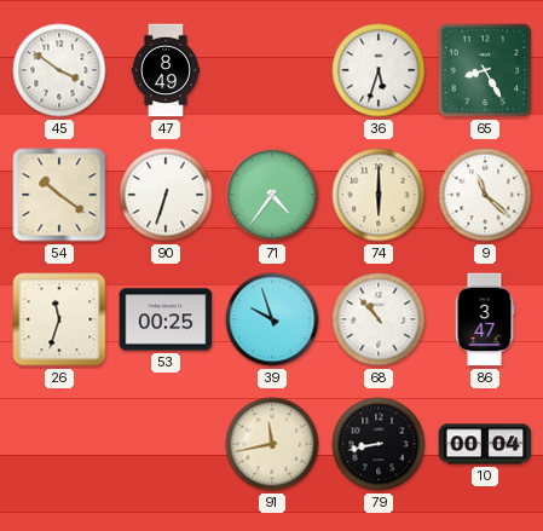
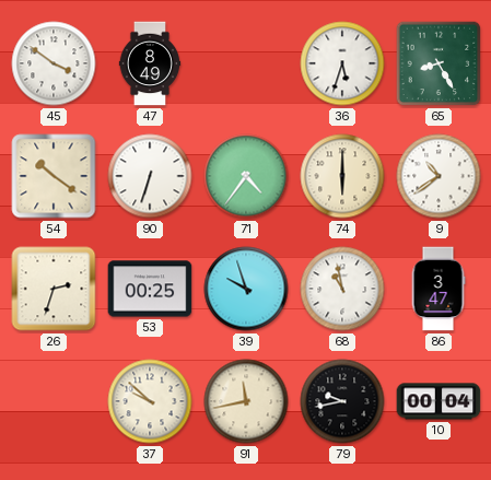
9: 11:22 -> 10:39 (439, 176)
26: 11:33 -> 2:33 (54, 289)
68: 10:53 -> 10:58 (342, 289)
37: none -> 9:52 (150, 401)
79: 8:43 -> 9:43 (342, 401)
